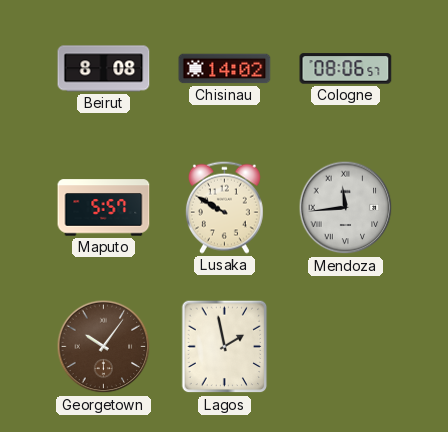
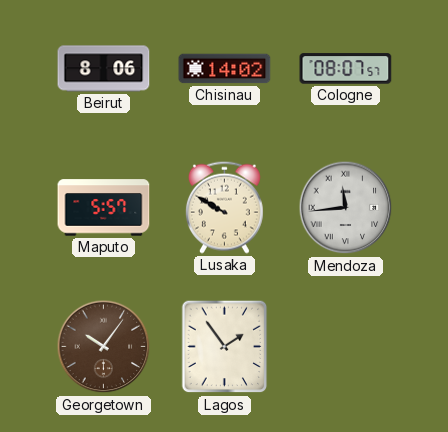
Beirut: 8:08 -> 8:06 (104, 69)
Cologne: 08:06 -> 08:07 (346, 69)
Lagos: 1:58 -> 1:54 (225, 347)
